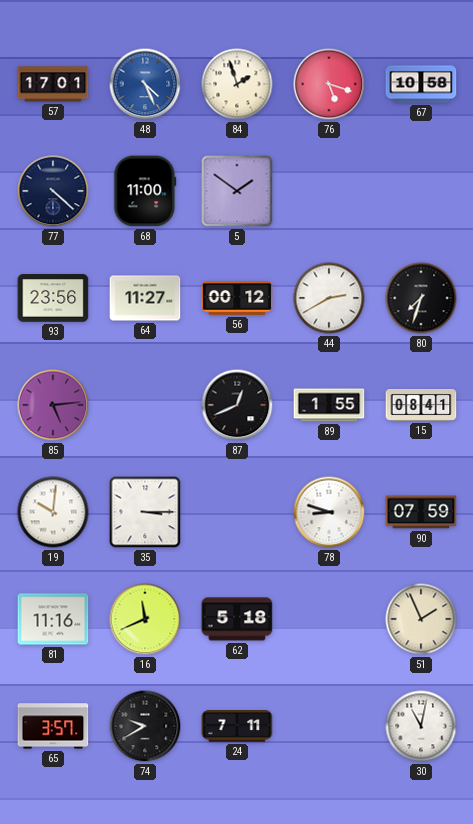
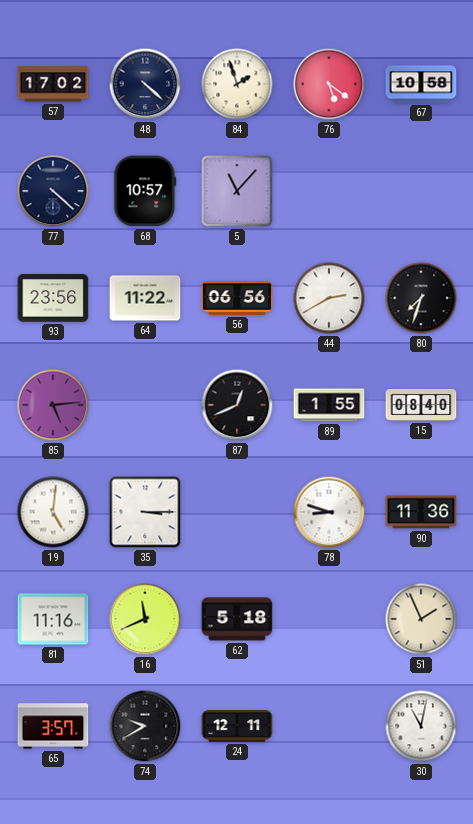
57: 17:01 -> 17:02 (53, 84)
48: 4:26 -> 4:22 (145, 84)
48 dial: blue -> navy (145, 84)
76: 5:18 -> 5:21 (329, 84)
68: 11:00 -> 10:57 (145, 191)
5: 1:51 -> 11:07 (237, 191)
64: 11:27 -> 11:22 (145, 298)
56: 00:12 -> 06:56 (237, 299)
15: 08:41 -> 08:40 (421, 406)
19: 10:01 -> 5:01 (53, 512)
90: 07:59 -> 11:36 (421, 512)
24: 7:11 -> 12:11 (237, 726)
